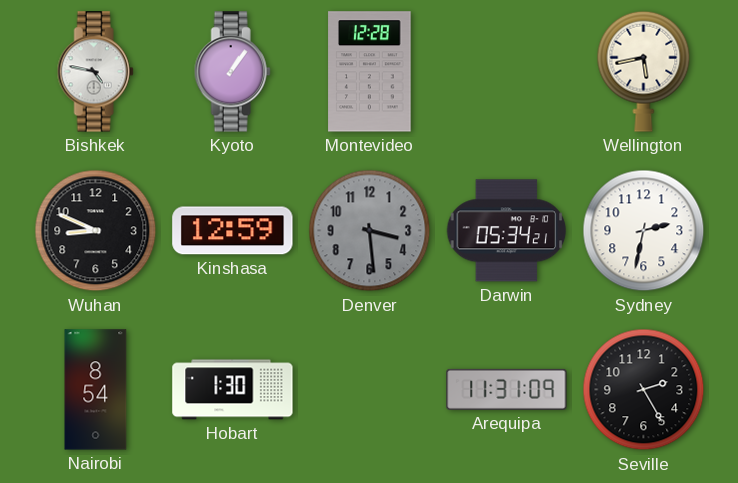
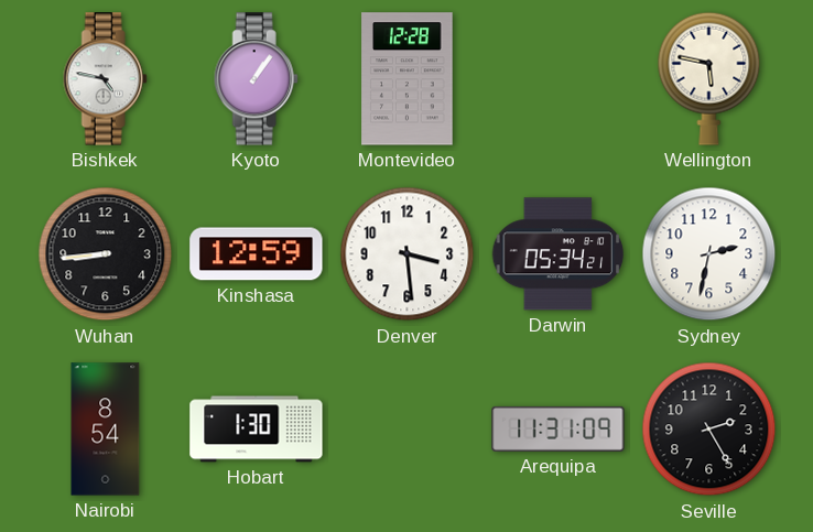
Wellington: 5:43 -> 5:47 (709, 78)
Wuhan: 8:49 -> 8:44 (106, 254)
Denver dial: grey -> white (408, 254)
